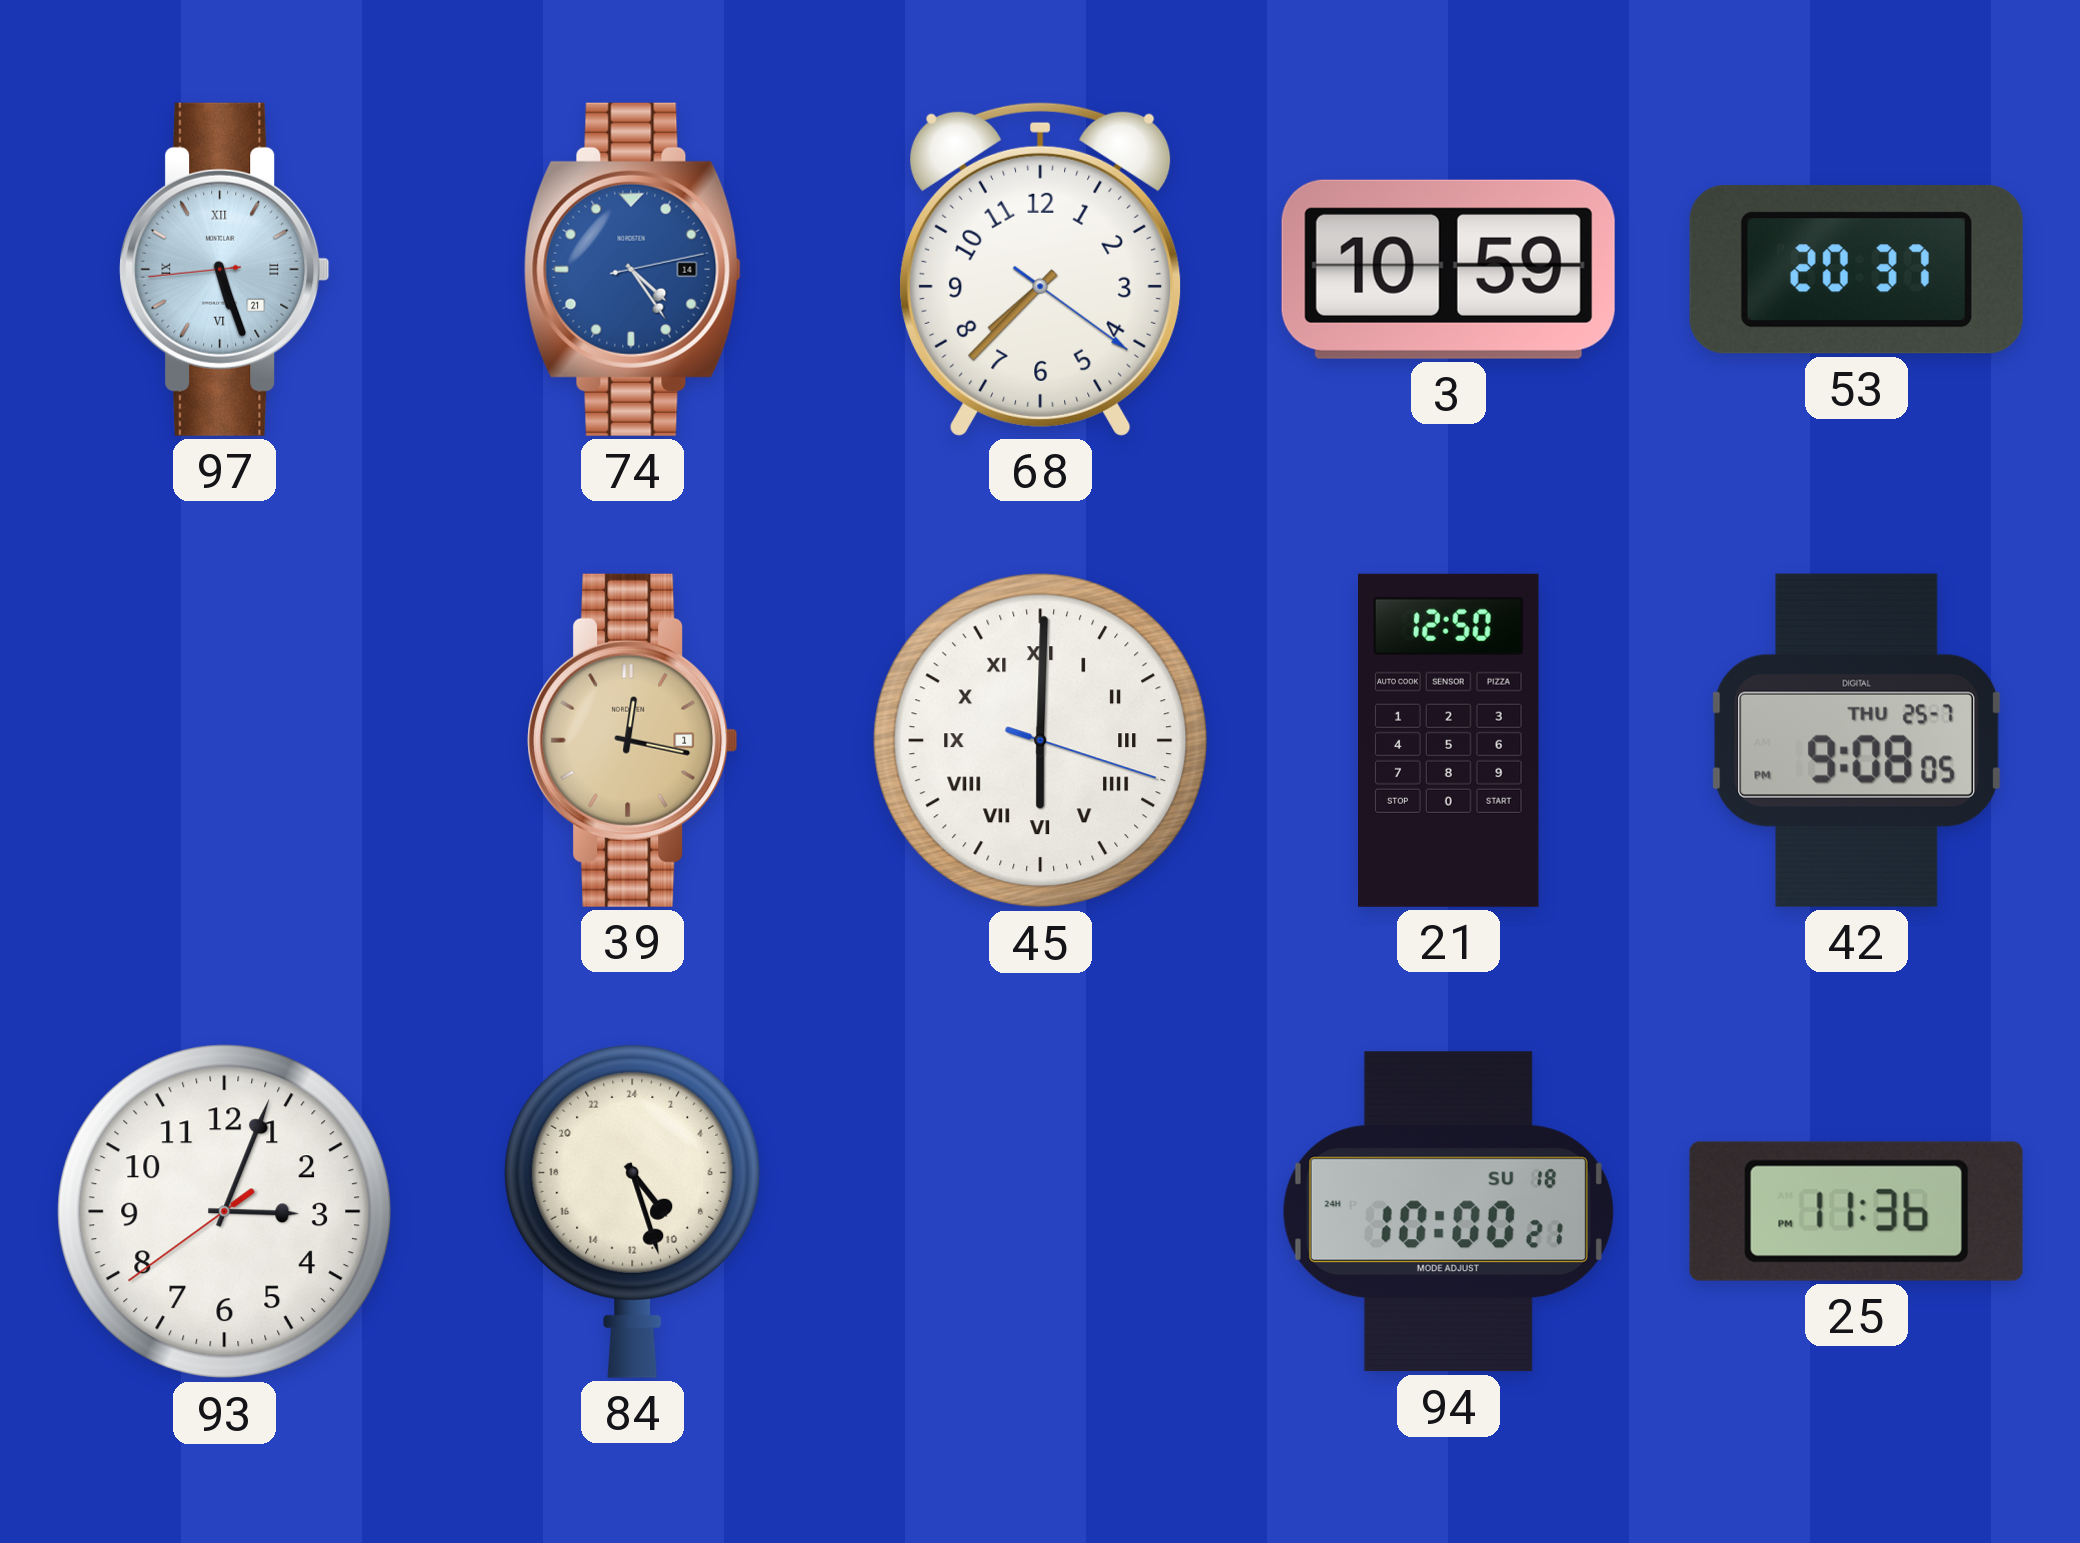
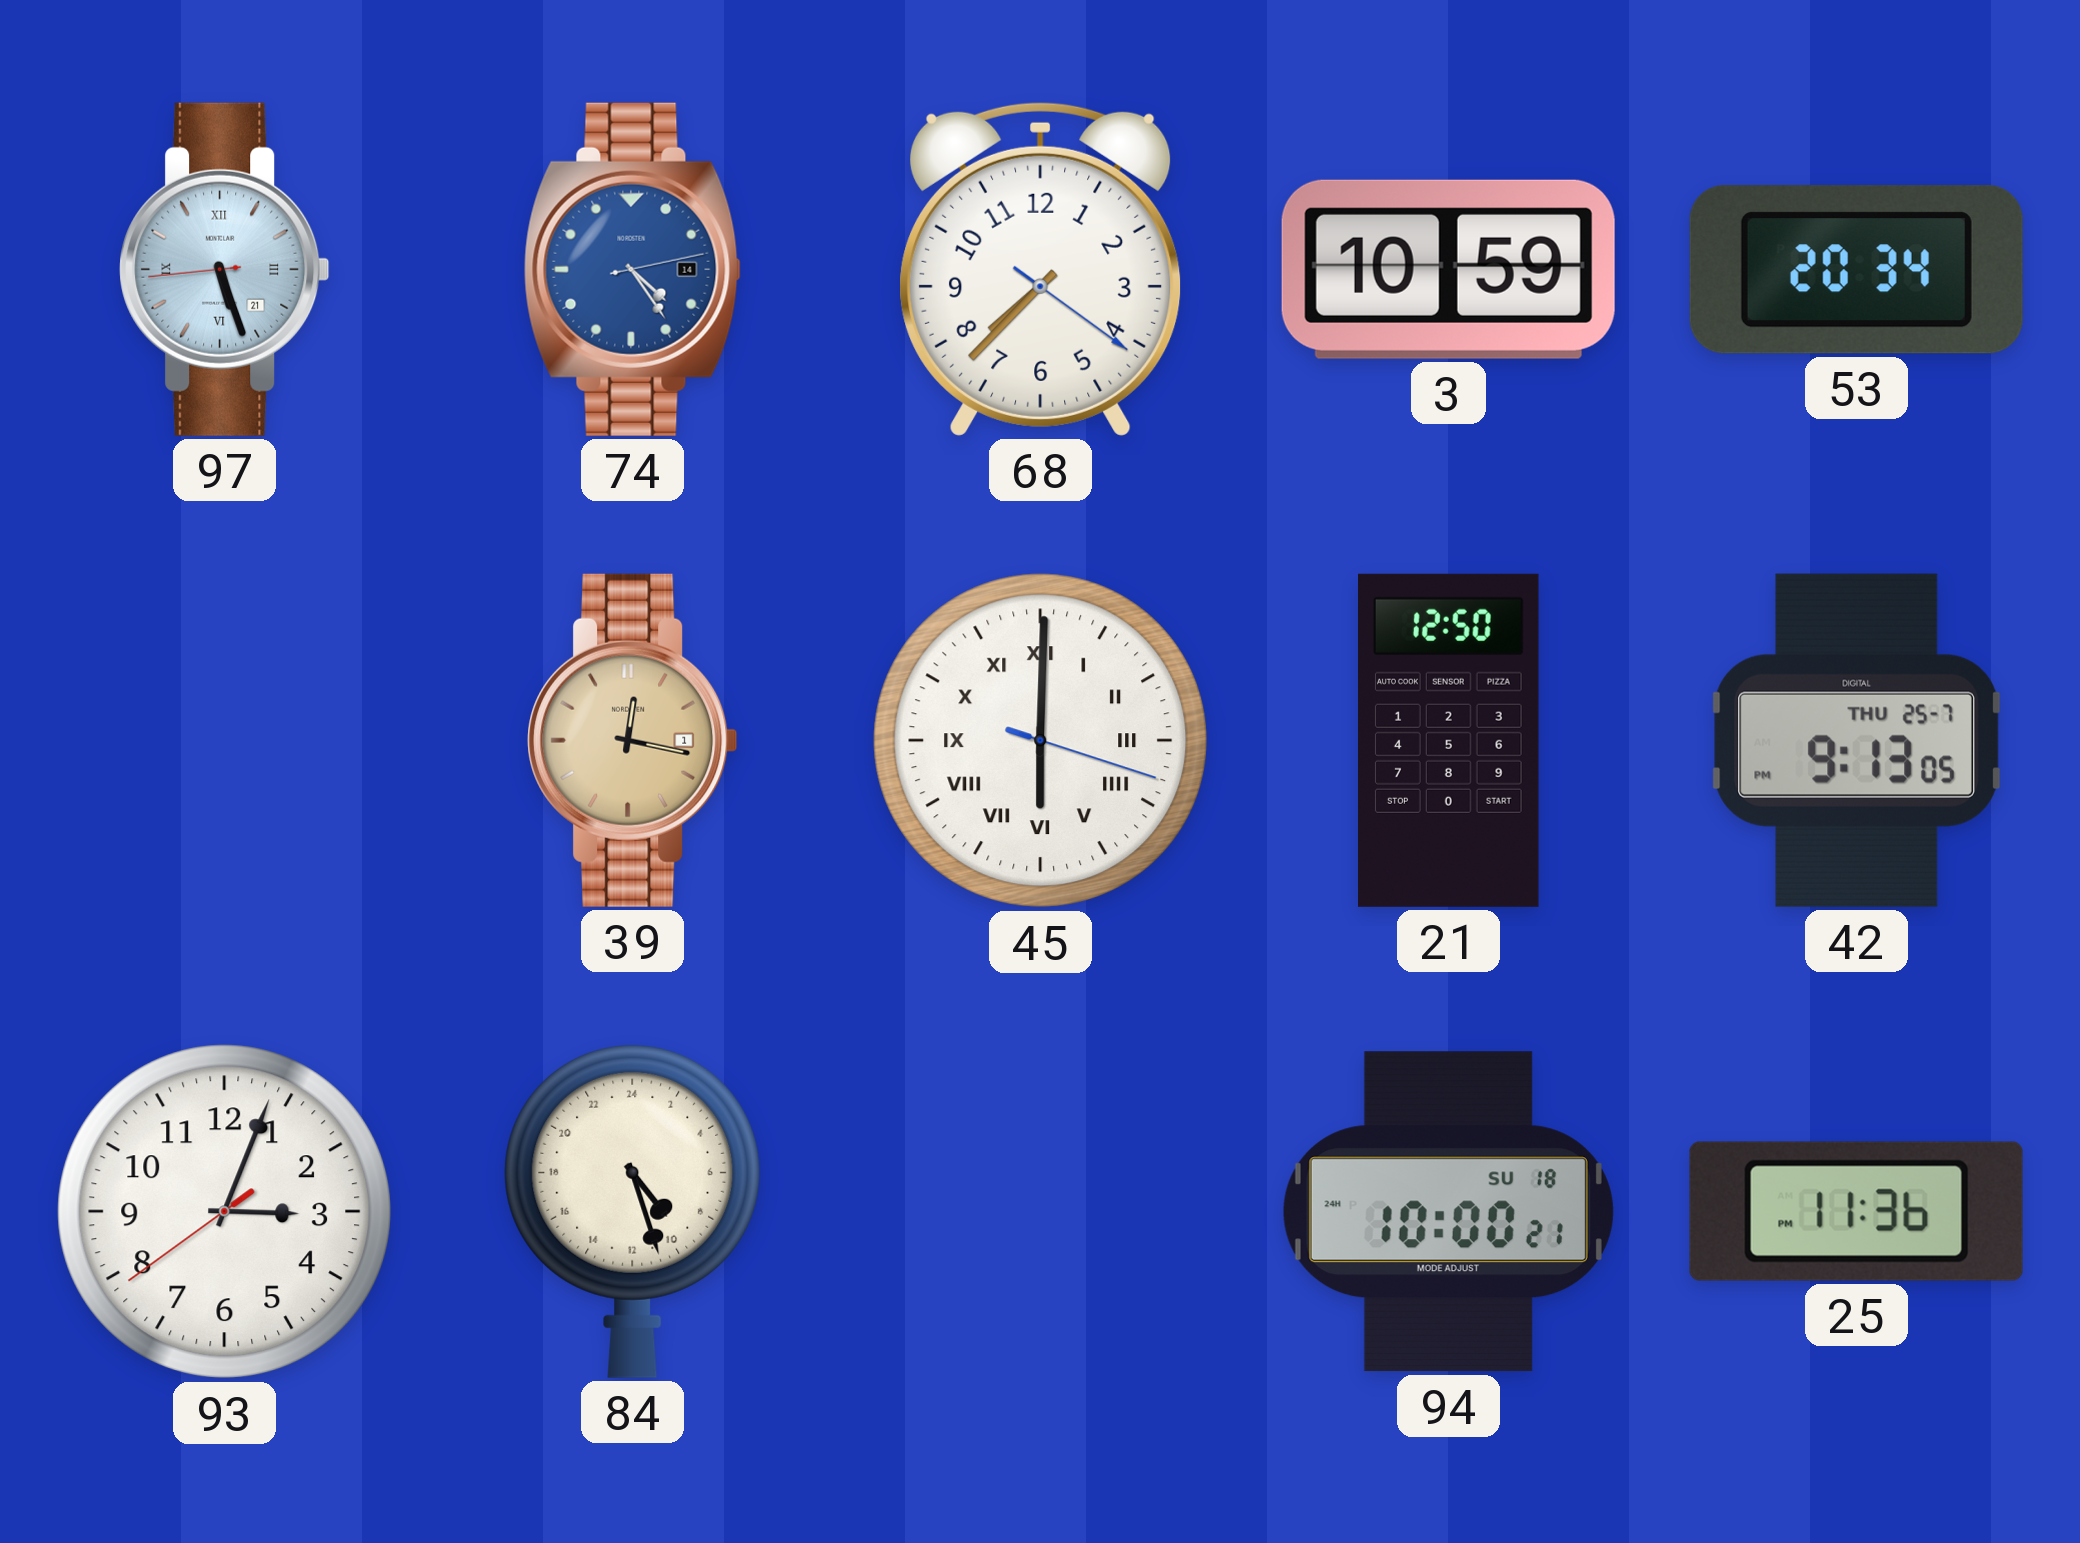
53: 20:37 -> 20:34 (1856, 270)
42: 9:08 -> 9:13 (1856, 740)
